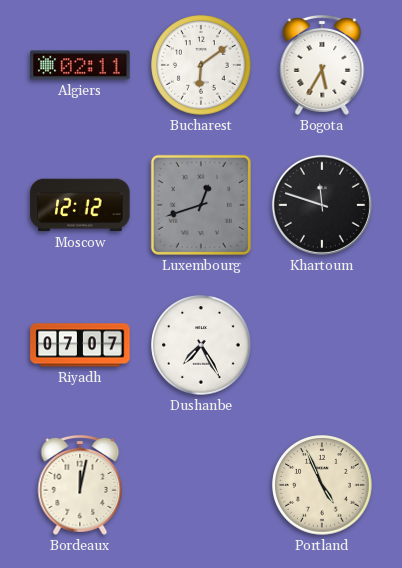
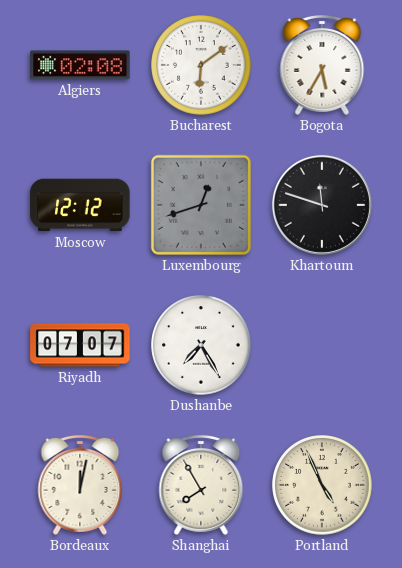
Algiers: 02:11 -> 02:08 (80, 65)
Shanghai: none -> 7:55 (201, 485)
